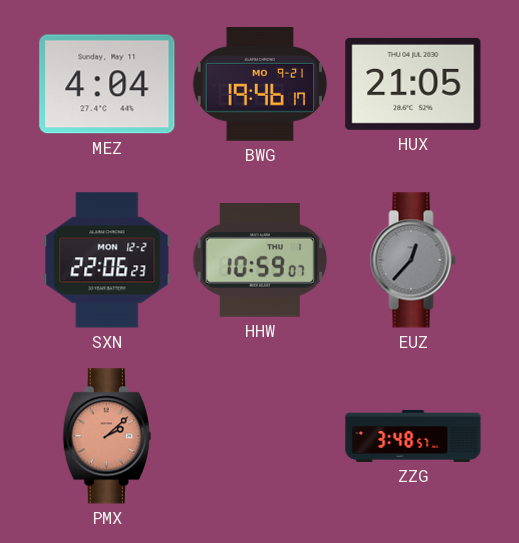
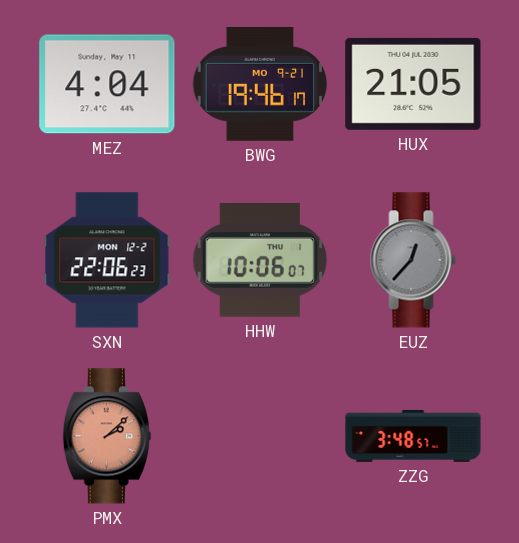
HHW: 10:59 -> 10:06 (260, 260)
